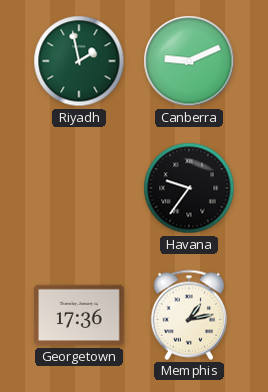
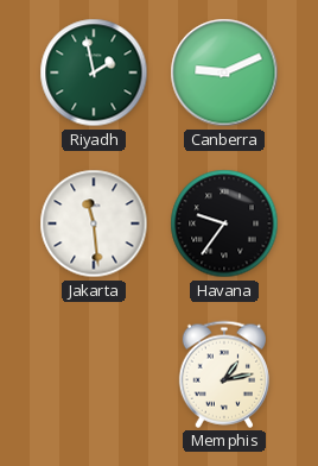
Jakarta: none -> 11:29 (94, 223)
Georgetown: 17:36 -> none (79, 315)
